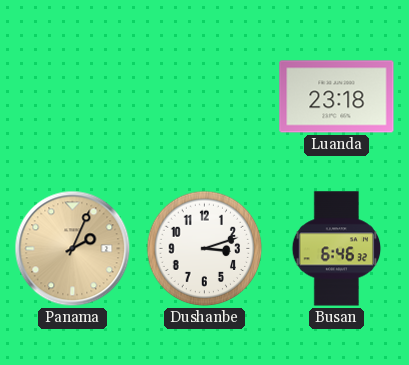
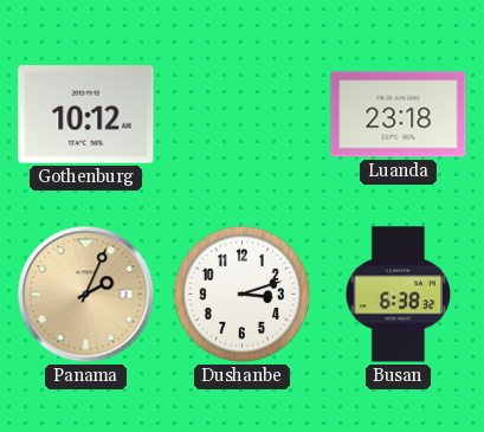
Gothenburg: none -> 10:12 (86, 115)
Busan: 6:46 -> 6:38 (399, 295)
